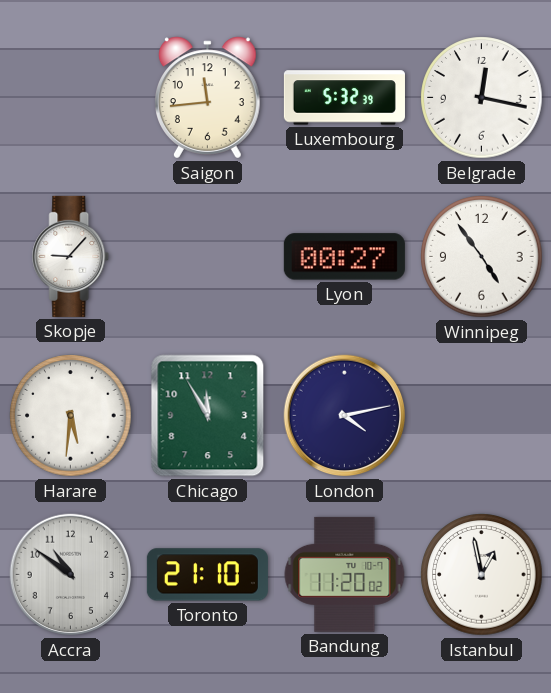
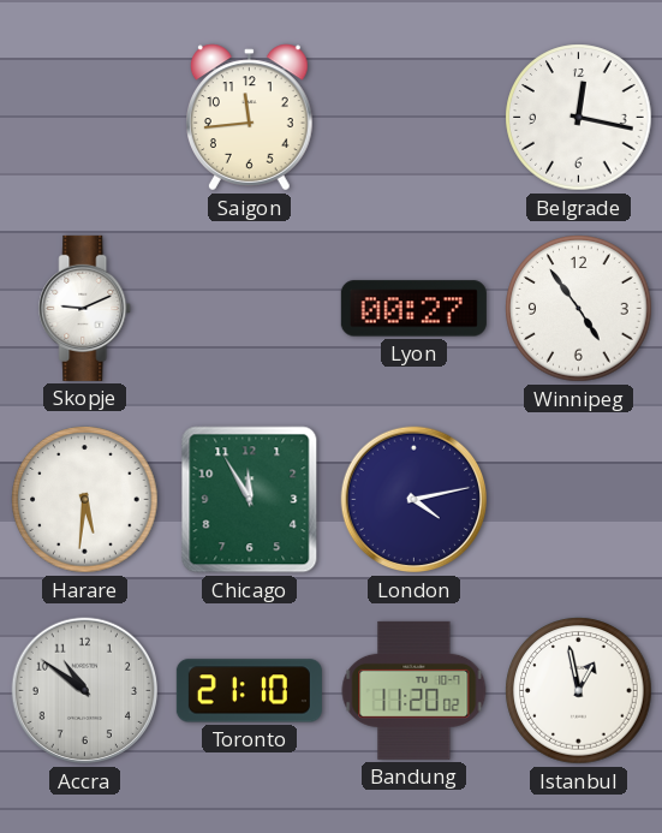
Luxembourg: 5:32 -> none (344, 98)
Skopje: 9:07 -> 9:11 (85, 308)
